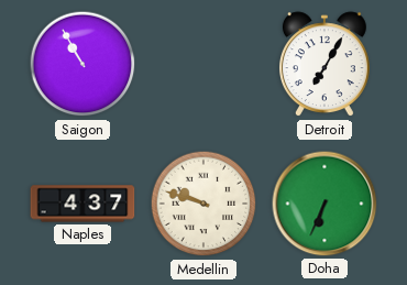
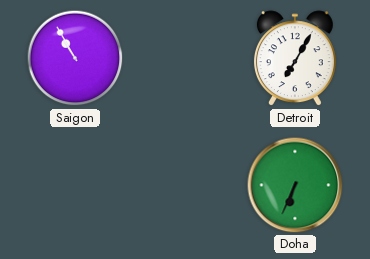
Naples: 4:37 -> none (82, 204)
Medellin: 9:48 -> none (204, 204)
